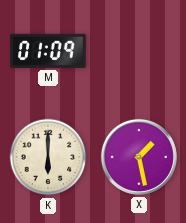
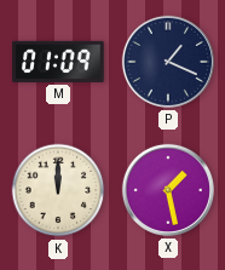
P: none -> 1:19 (168, 62)
K: 6:00 -> 12:00 (58, 190)
